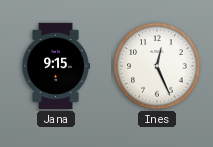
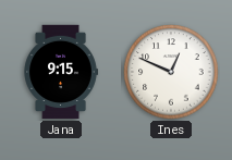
Ines: 12:26 -> 12:49 (171, 72)
